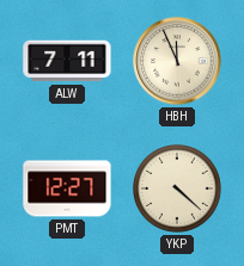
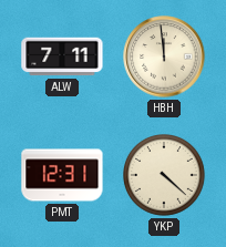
HBH: 11:56 -> 11:59 (164, 56)
PMT: 12:27 -> 12:31 (62, 175)
